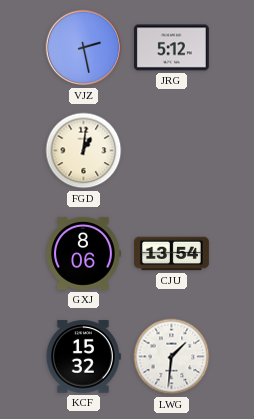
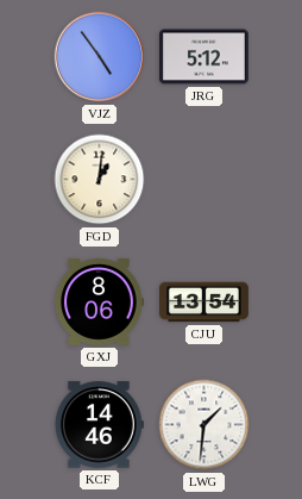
VJZ: 2:28 -> 4:54 (100, 57)
KCF: 15:32 -> 14:46 (99, 425)
